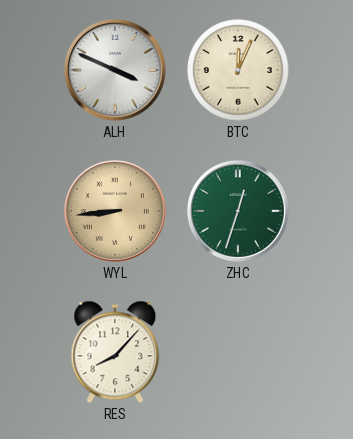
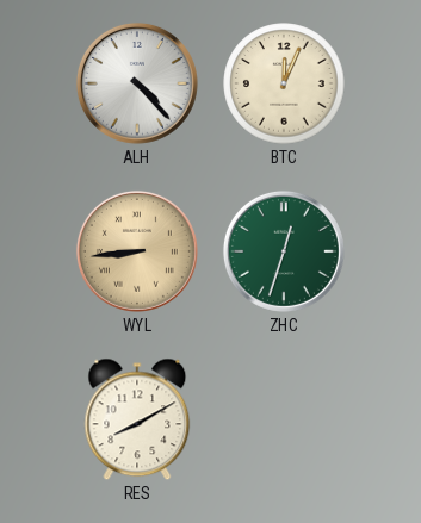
ALH: 3:49 -> 4:23 (137, 83)
RES: 8:07 -> 8:10 (137, 419)
